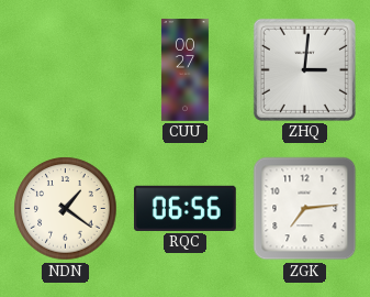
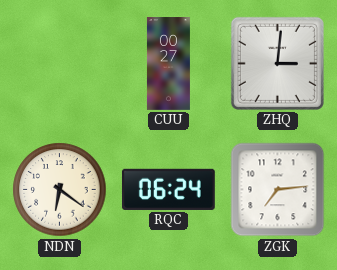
NDN: 1:21 -> 6:21 (60, 190)
RQC: 06:56 -> 06:24 (168, 189)
